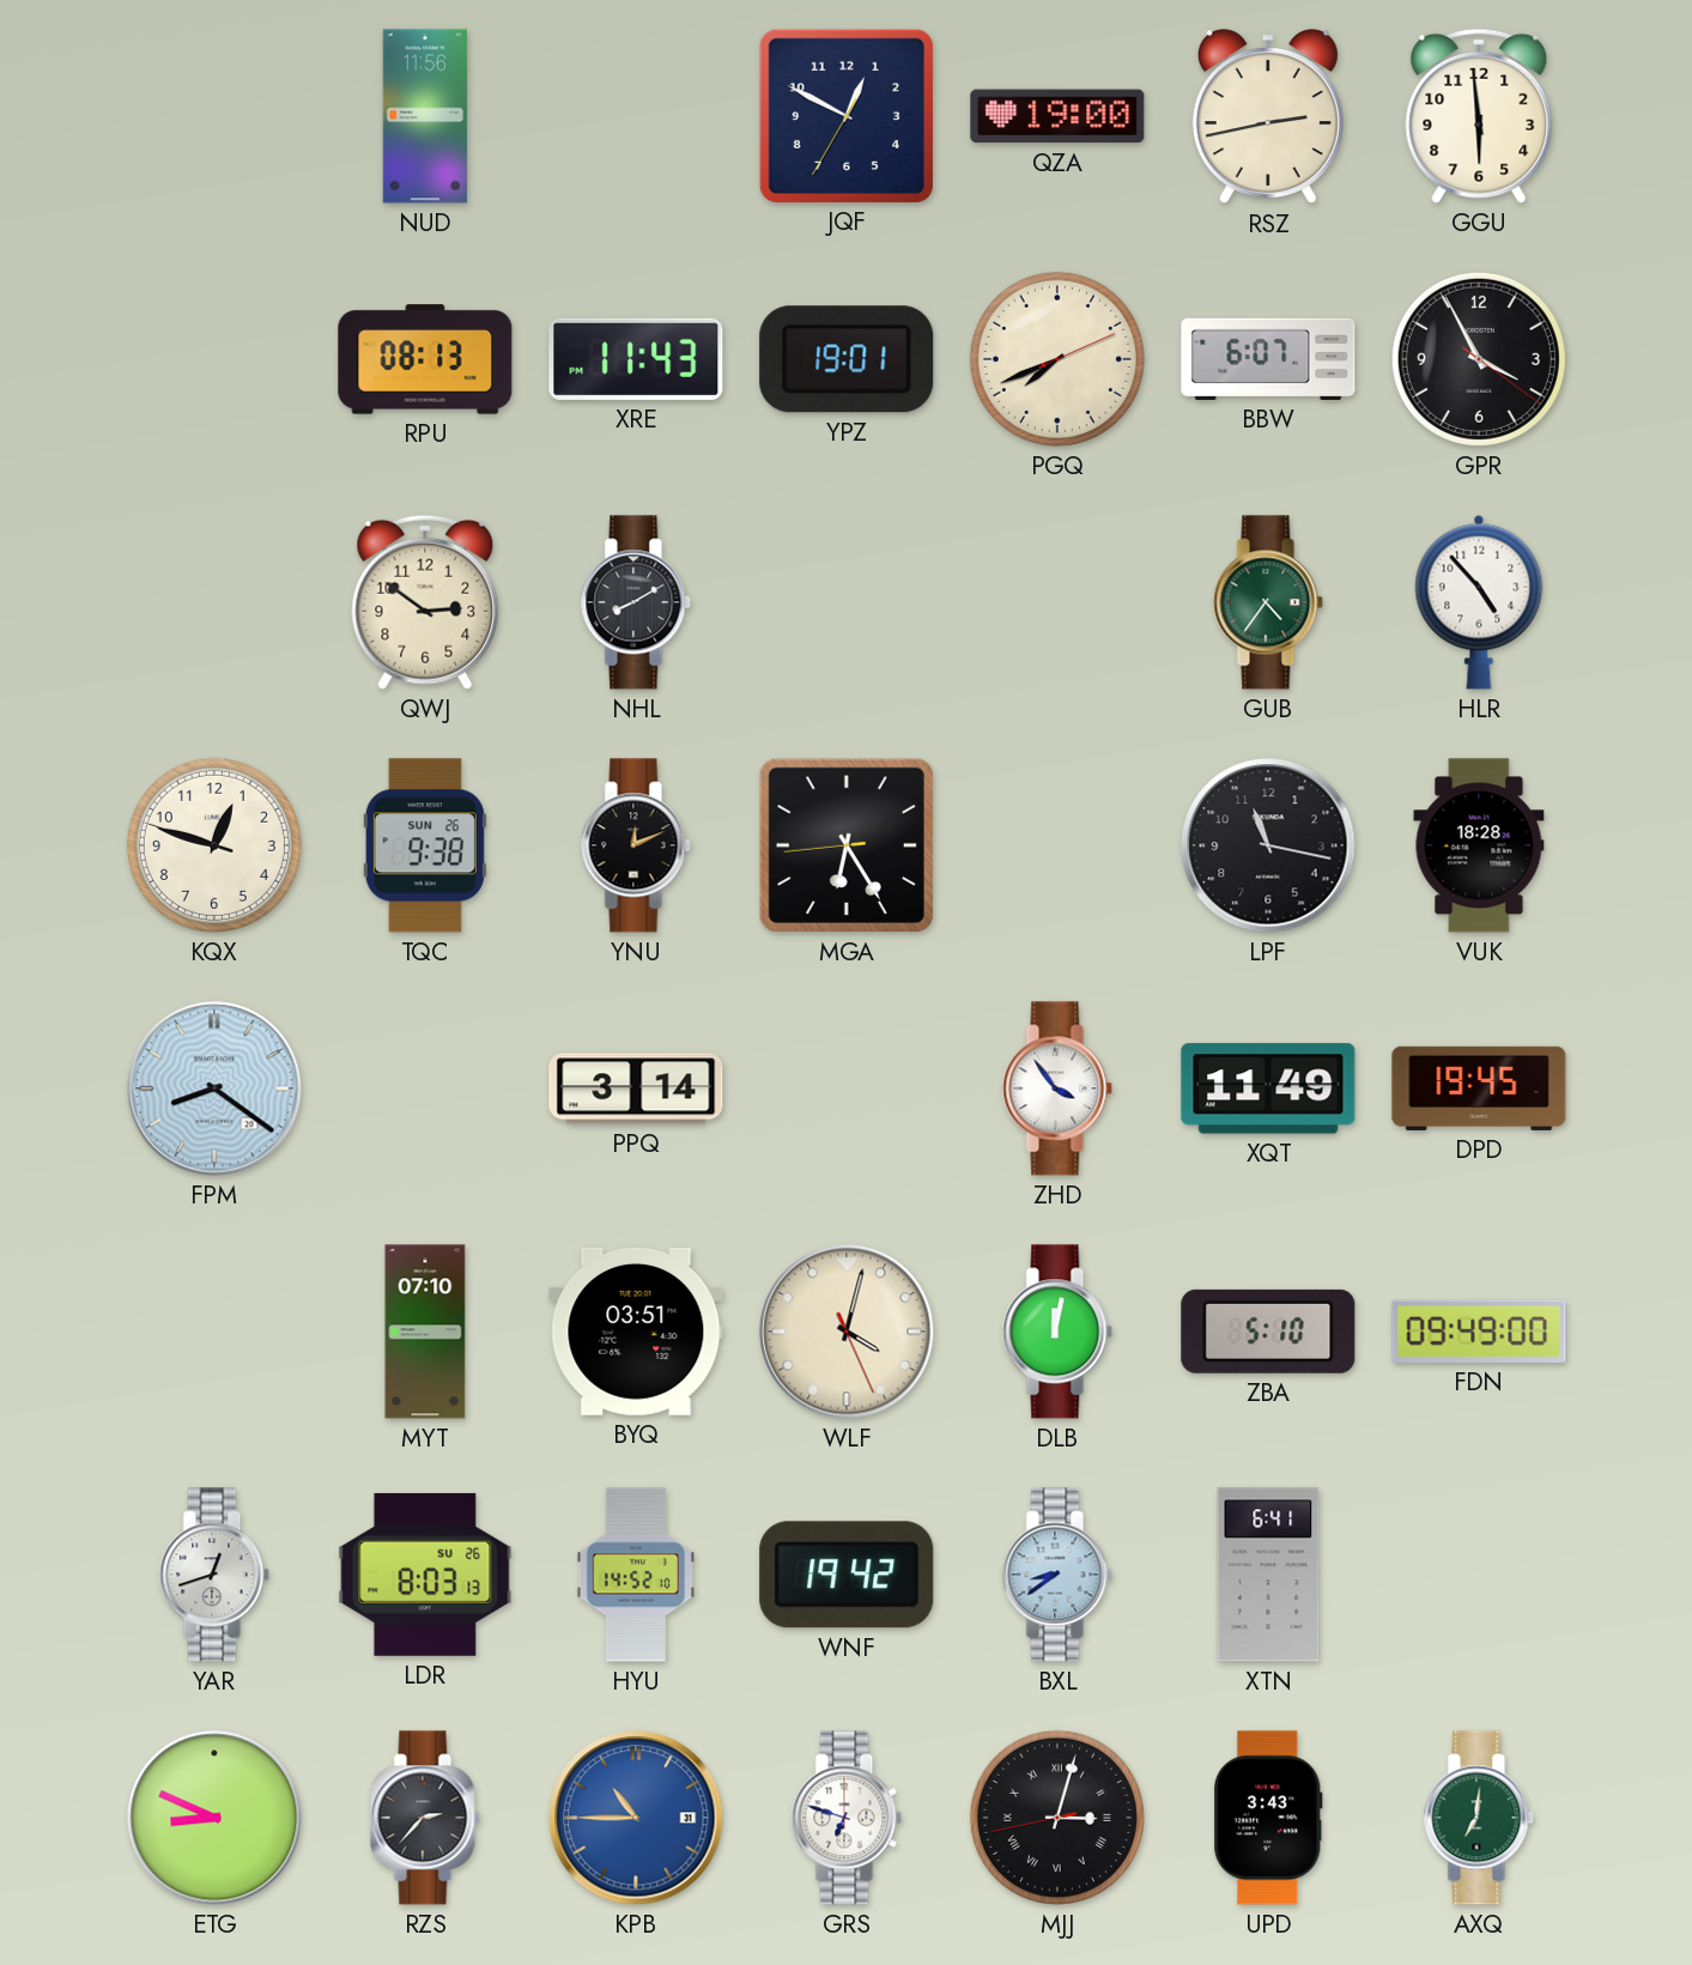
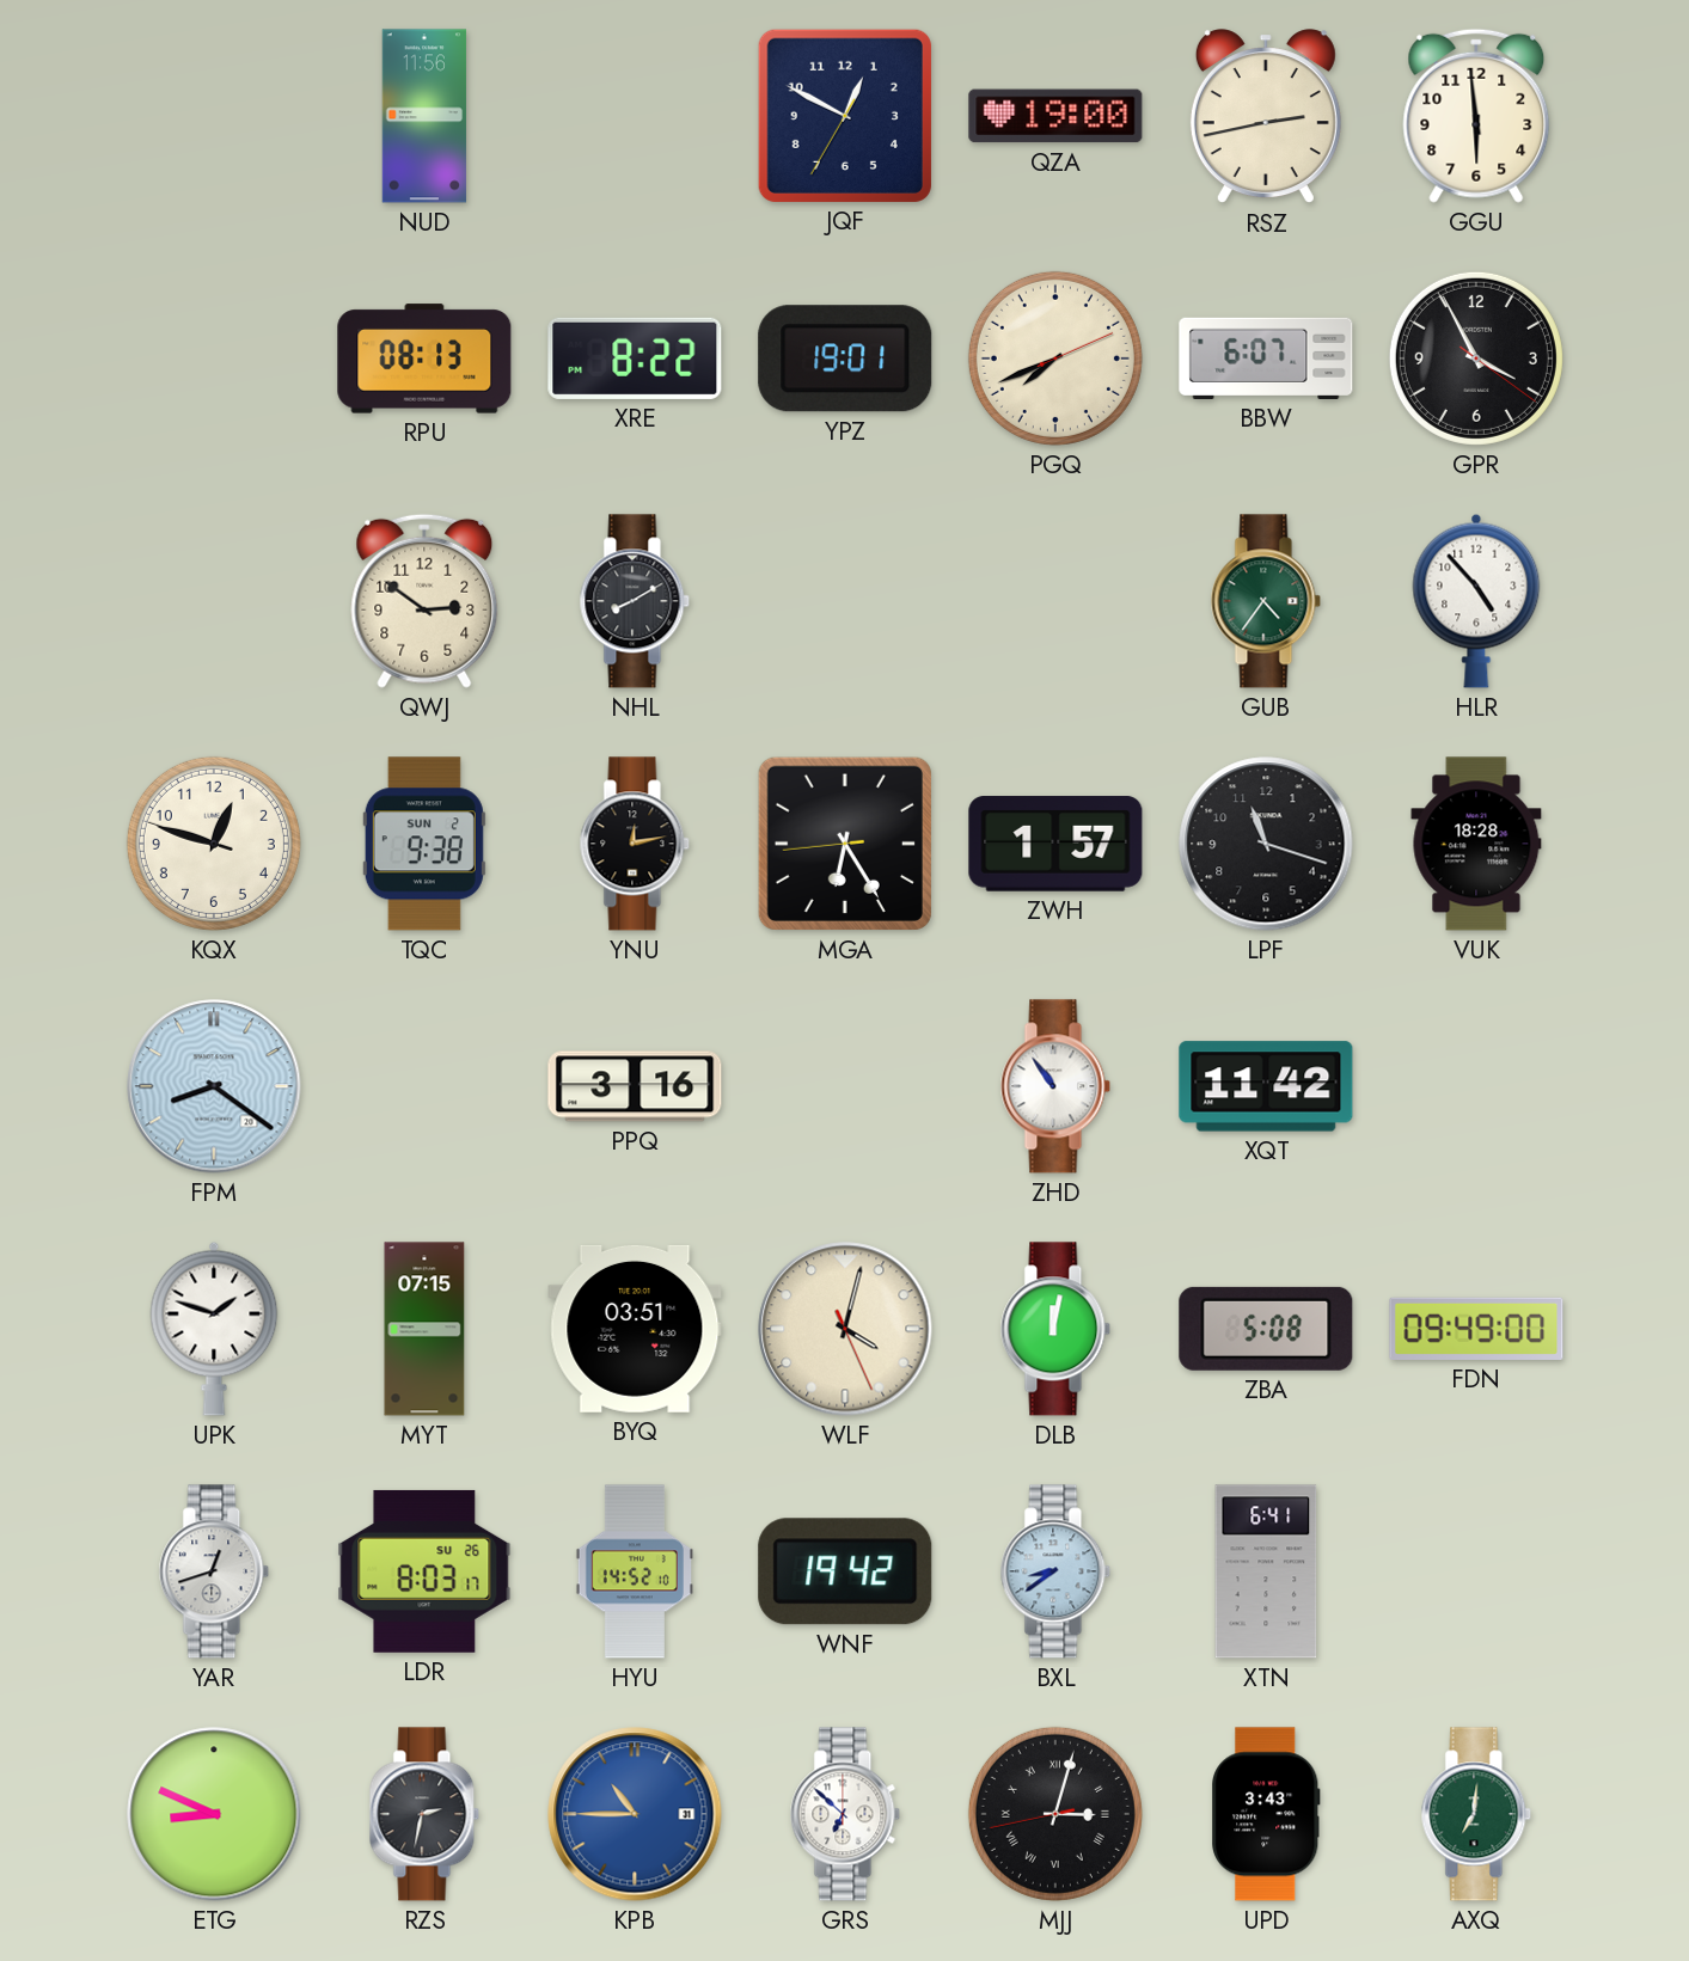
XRE: 11:43 -> 8:22 (635, 359)
TQC date: SUN 26 -> SUN 2 (424, 844)
YNU: 12:11 -> 12:13 (635, 844)
ZWH: none -> 1:57 (1055, 844)
LPF: 11:17 -> 11:18 (1266, 844)
PPQ: 3:14 -> 3:16 (635, 1086)
ZHD: 3:54 -> 10:54 (1055, 1086)
XQT: 11:49 -> 11:42 (1266, 1086)
DPD: 19:45 -> none (1479, 1088)
UPK: none -> 1:48 (214, 1329)
MYT: 07:10 -> 07:15 (424, 1329)
ZBA: 5:10 -> 5:08 (1266, 1329)
LDR: 8:03:13 -> 8:03:17 (424, 1571)
RZS: 2:37 -> 2:32 (424, 1814)
GRS: 6:48 -> 6:52 (845, 1814)
